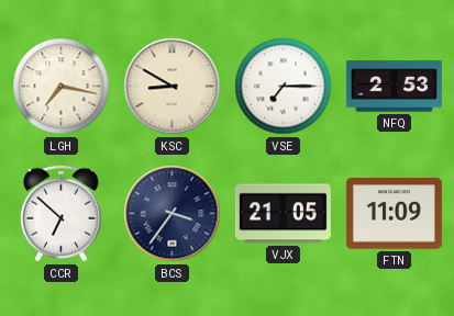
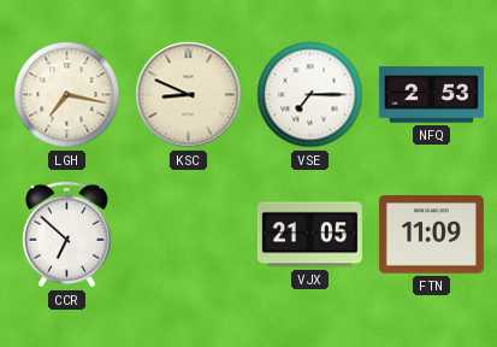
KSC: 8:50 -> 8:49 (189, 95)
BCS: 3:36 -> none (173, 214)
